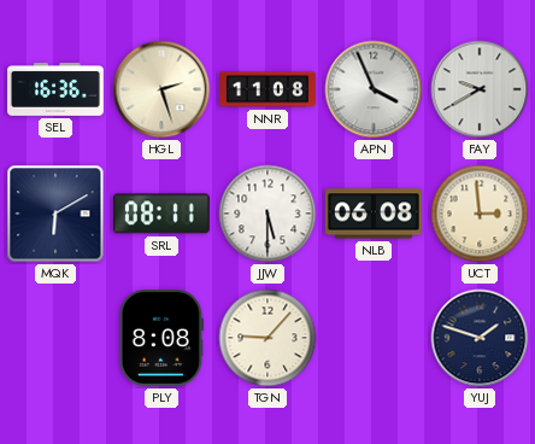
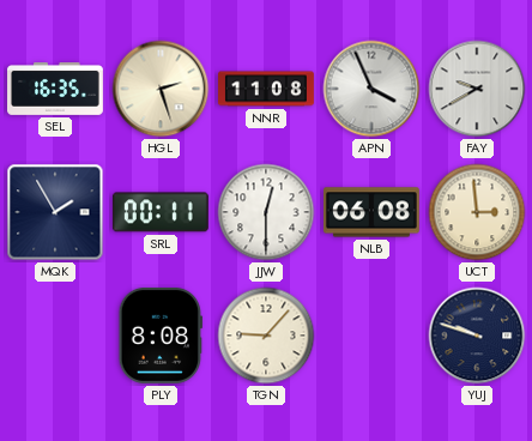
SEL: 16:36 -> 16:35 (56, 90)
MQK: 6:10 -> 1:55 (55, 212)
SRL: 08:11 -> 00:11 (161, 212)
JJW: 5:30 -> 12:30 (266, 212)
YUJ: 1:48 -> 9:48 (477, 336)
